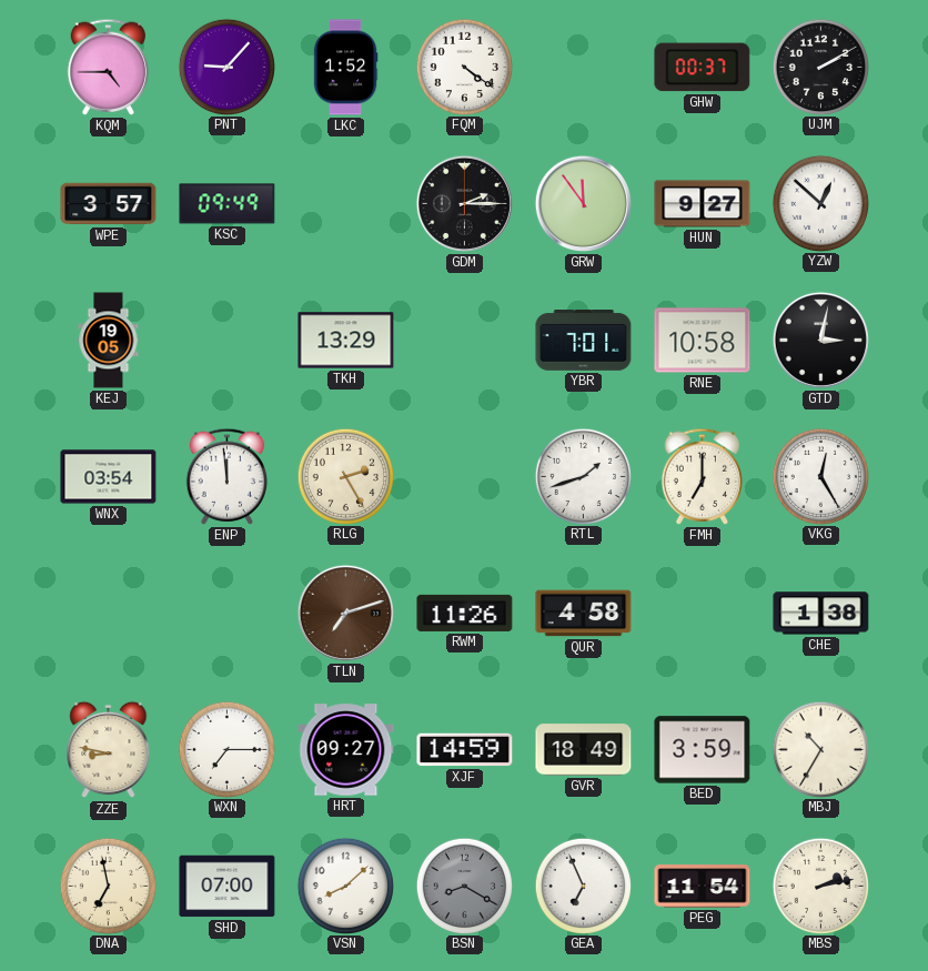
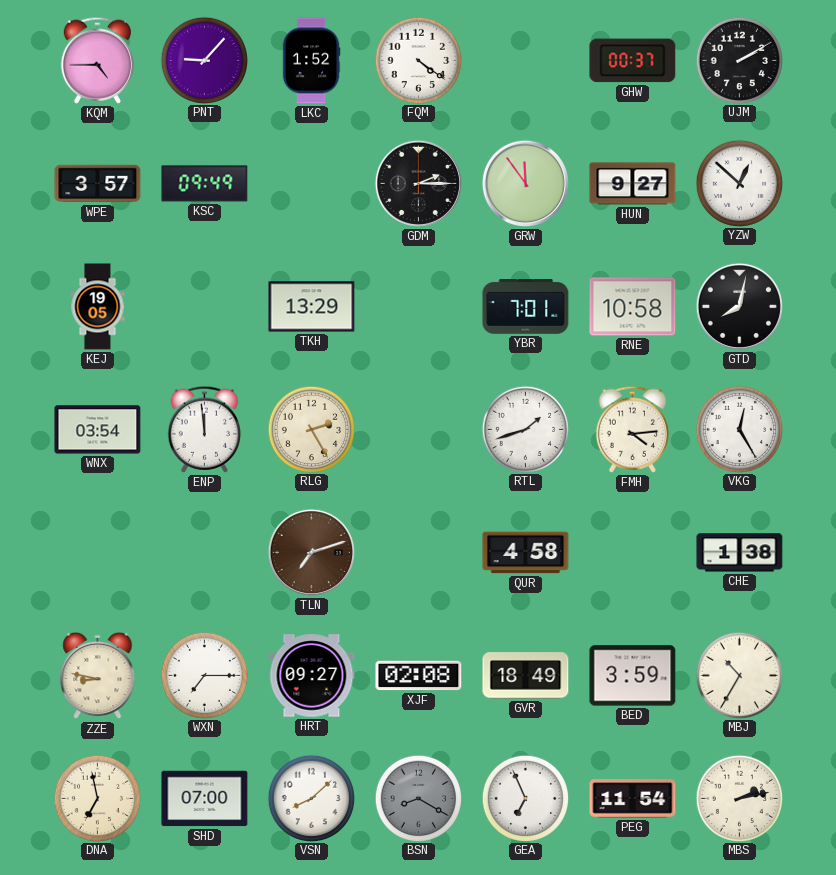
GTD: 3:02 -> 8:02 (739, 306)
FMH: 7:00 -> 4:14 (633, 429)
RWM: 11:26 -> none (465, 613)
XJF: 14:59 -> 02:08 (419, 676)
